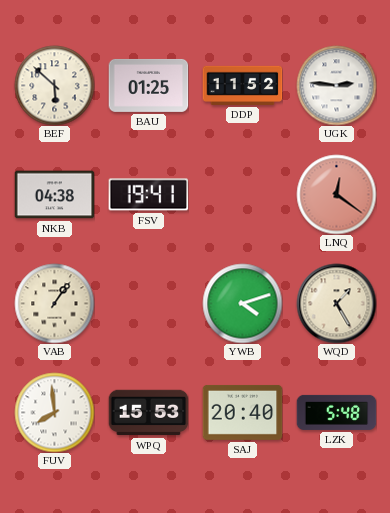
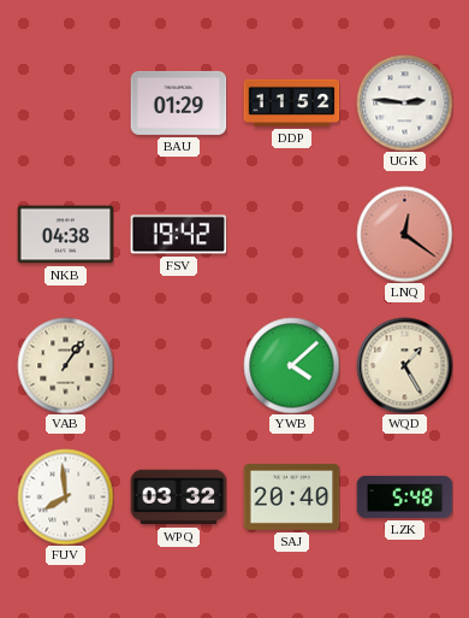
BEF: 5:52 -> none (54, 85)
BAU: 01:25 -> 01:29 (178, 102)
FSV: 19:41 -> 19:42 (178, 235)
YWB: 4:12 -> 4:08 (291, 365)
WPQ: 15:53 -> 03:32 (178, 498)
